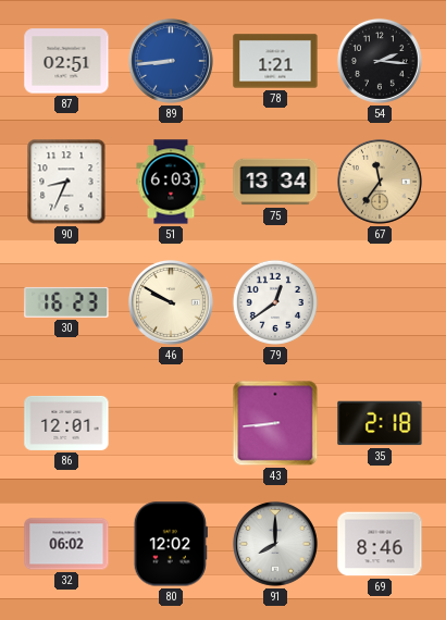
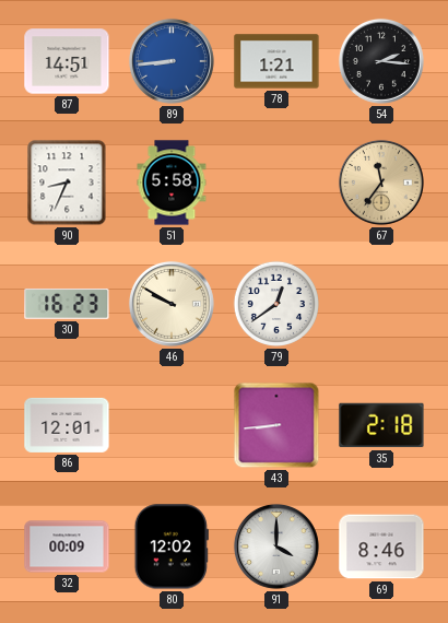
87: 02:51 -> 14:51 (67, 61)
51: 6:03 -> 5:58 (172, 183)
75: 13:34 -> none (275, 182)
32: 06:02 -> 00:09 (67, 546)
91: 8:00 -> 4:00 (276, 546)
